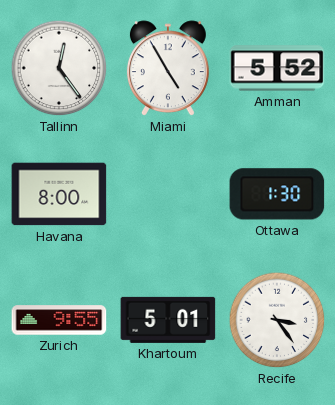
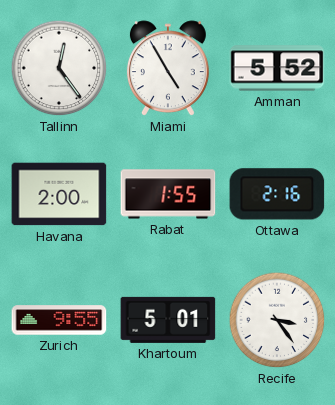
Havana: 8:00 -> 2:00 (59, 194)
Rabat: none -> 1:55 (168, 194)
Ottawa: 1:30 -> 2:16 (277, 194)
